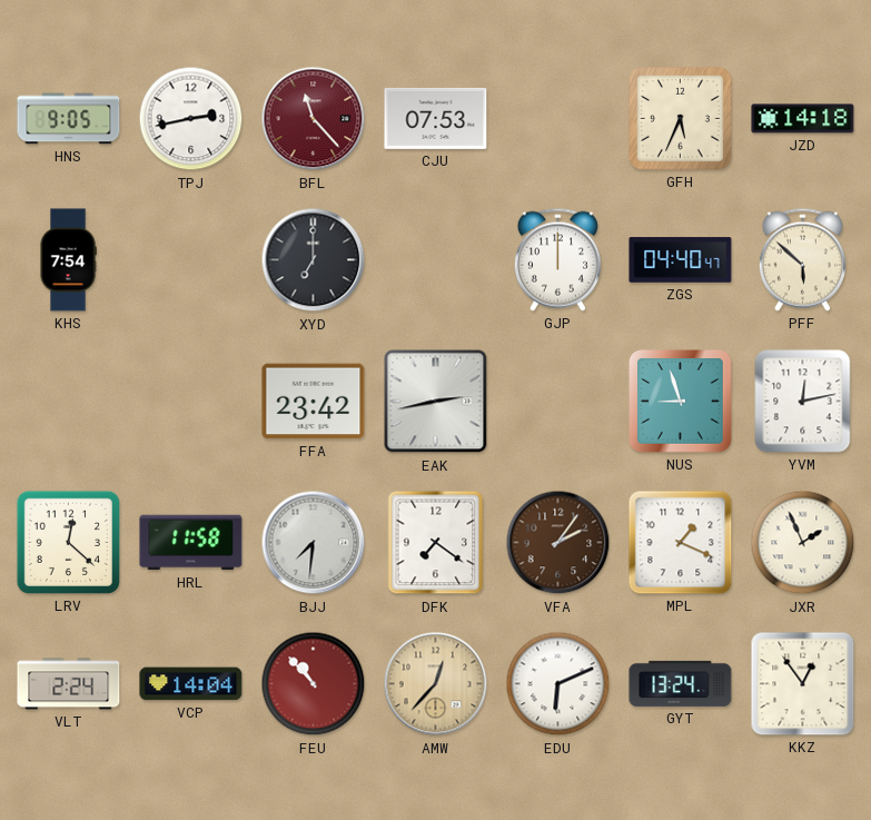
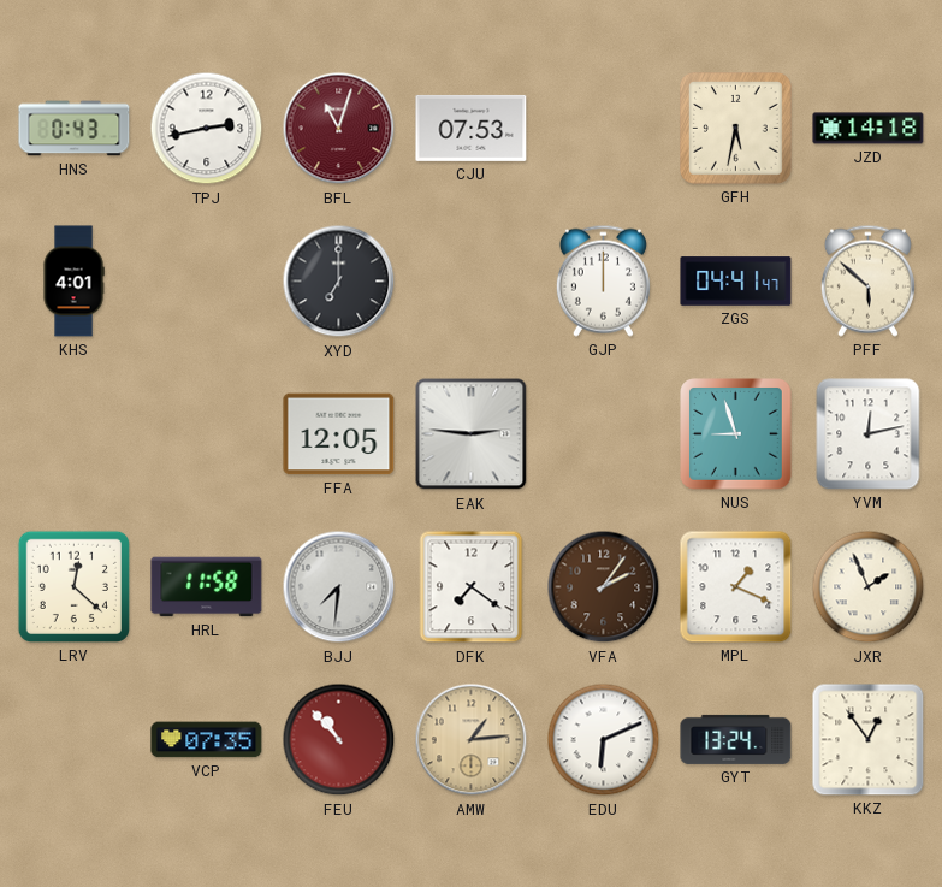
HNS: 9:05 -> 0:43 (75, 129)
BFL: 11:23 -> 11:03 (339, 129)
GFH: 5:34 -> 5:32 (736, 129)
KHS: 7:54 -> 4:01 (73, 282)
ZGS: 04:40 -> 04:41 (736, 282)
FFA: 23:42 -> 12:05 (339, 434)
EAK: 2:43 -> 2:46 (472, 434)
VLT: 2:24 -> none (69, 684)
VCP: 14:04 -> 07:35 (207, 740)
AMW: 12:37 -> 1:14 (472, 740)
